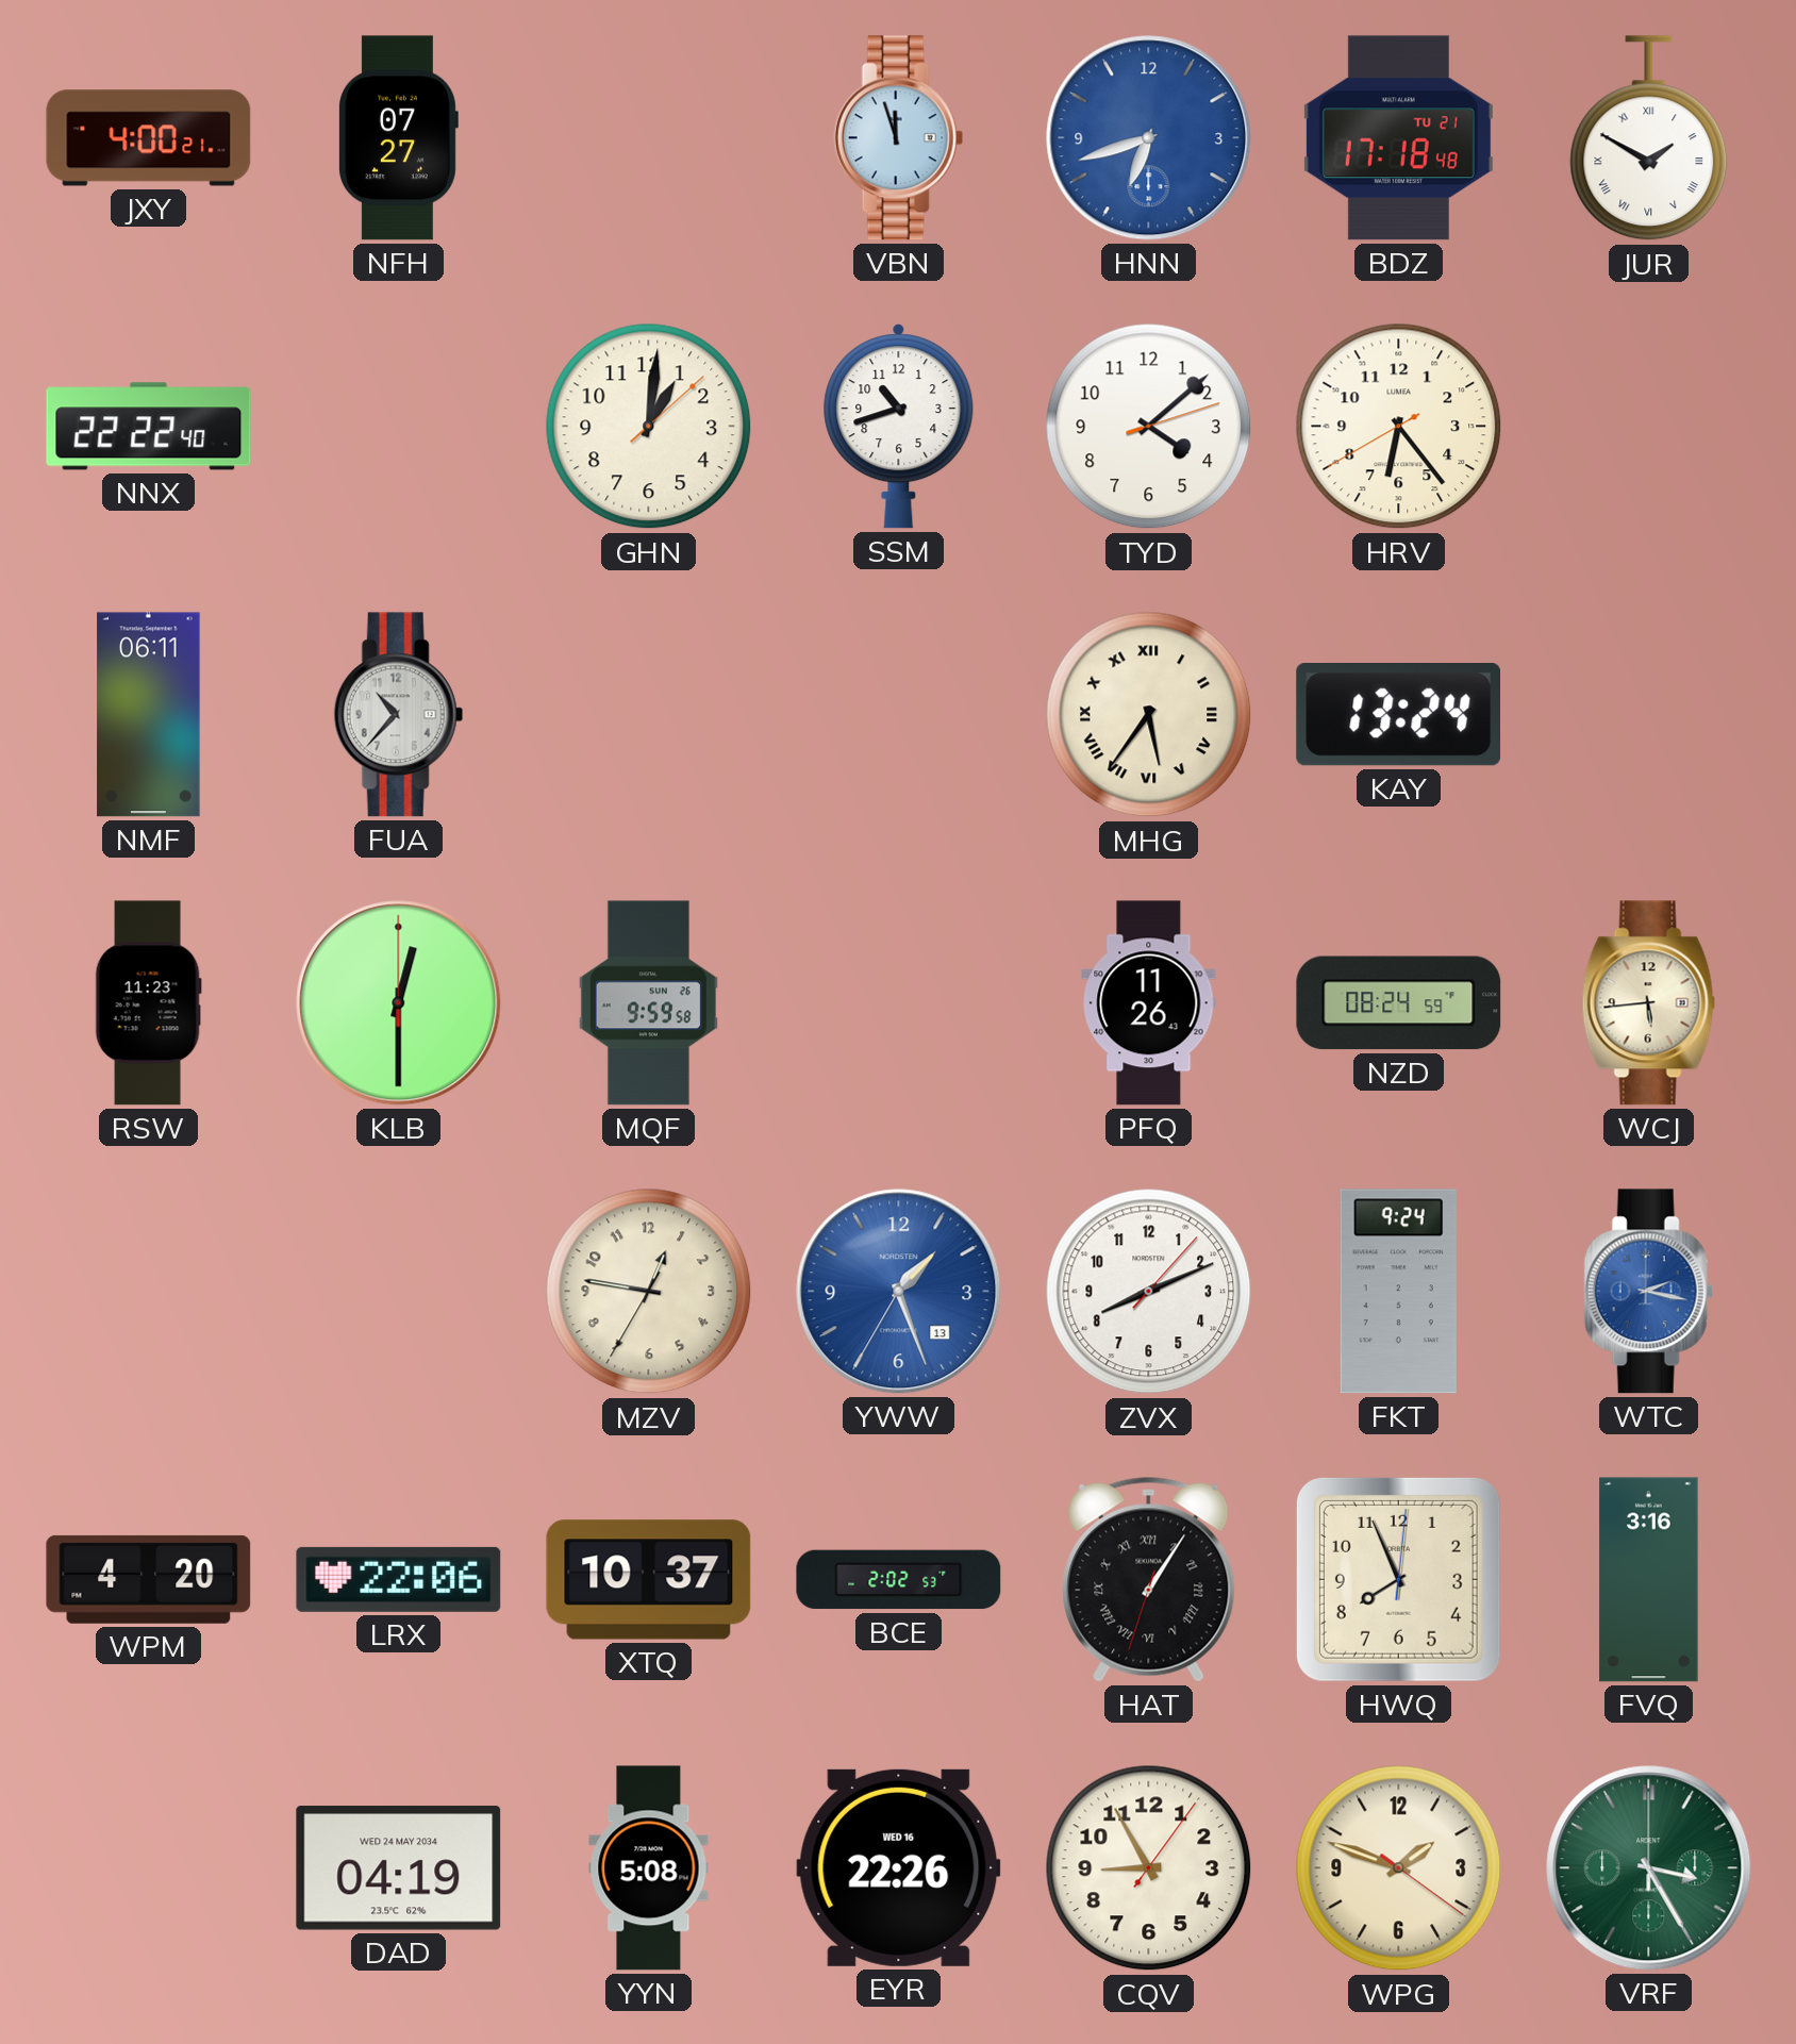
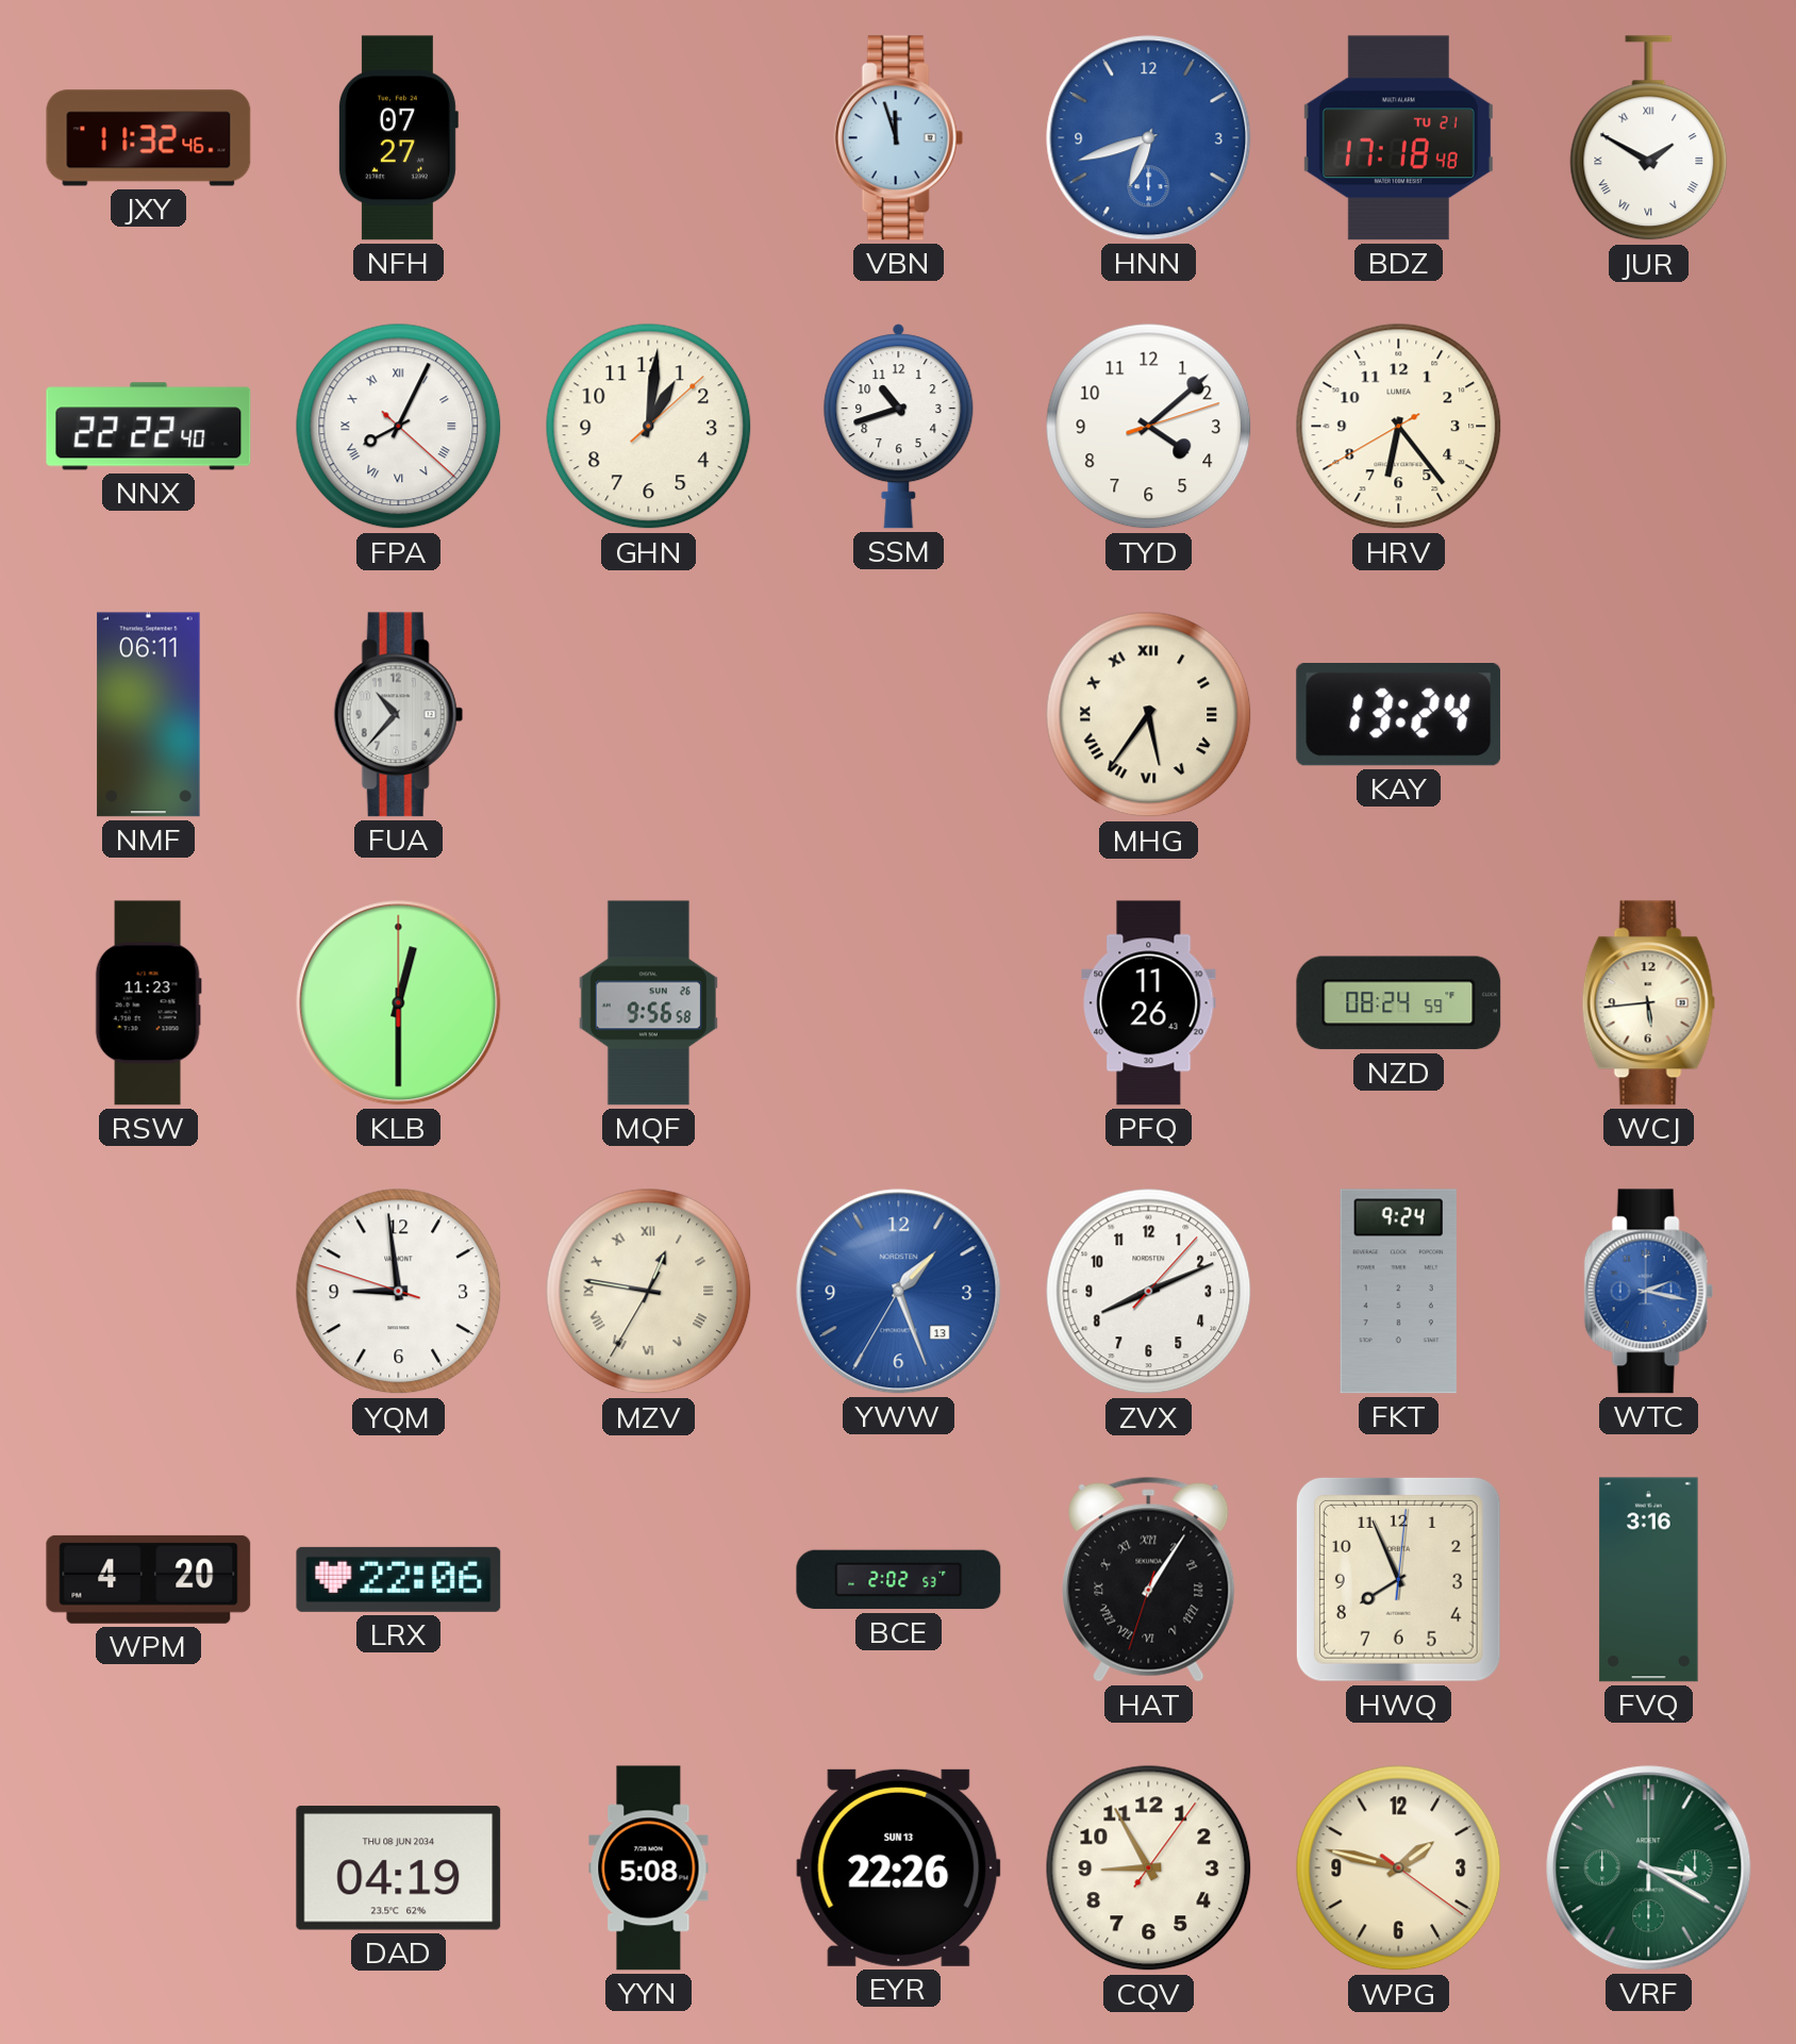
JXY: 4:00 -> 11:32 (149, 138)
FPA: none -> 8:04 (399, 427)
MQF: 9:59 -> 9:56 (648, 1003)
YQM: none -> 8:58 (399, 1292)
MZV numerals: Arabic -> Roman (649, 1292)
XTQ: 10:37 -> none (649, 1580)
DAD date: WED 24 MAY 2034 -> THU 08 JUN 2034 (399, 1868)
EYR date: WED 16 -> SUN 13 (899, 1867)
WPG: 1:48 -> 1:47 (1399, 1868)
VRF: 3:25 -> 3:20 (1649, 1868)
